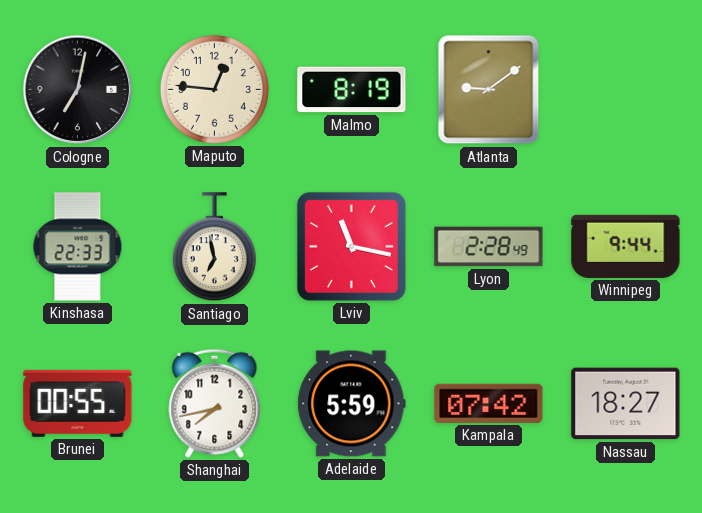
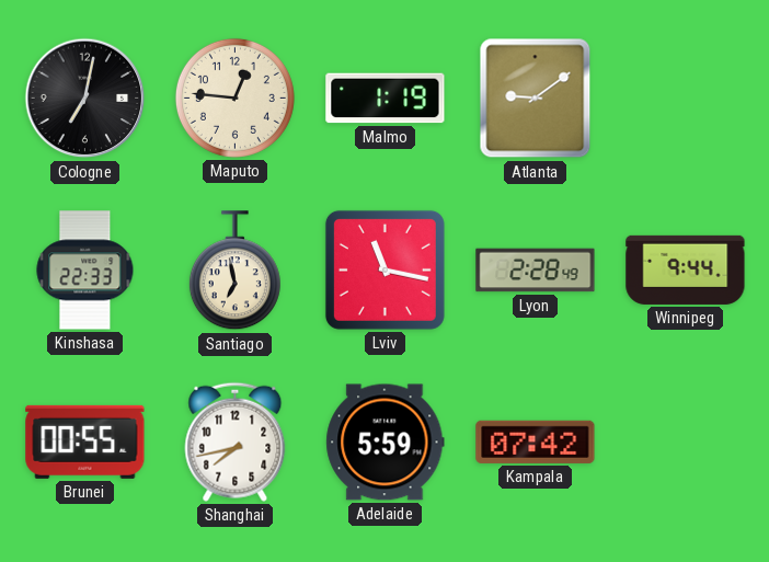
Malmo: 8:19 -> 1:19 (386, 99)
Nassau: 18:27 -> none (626, 404)
